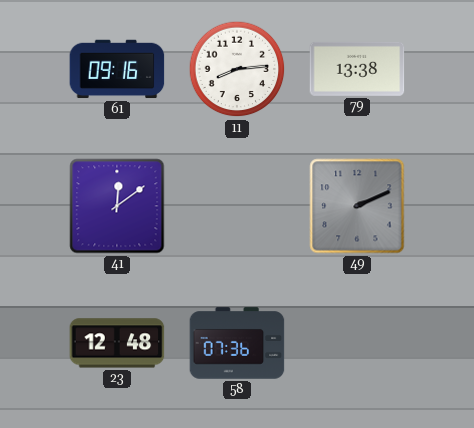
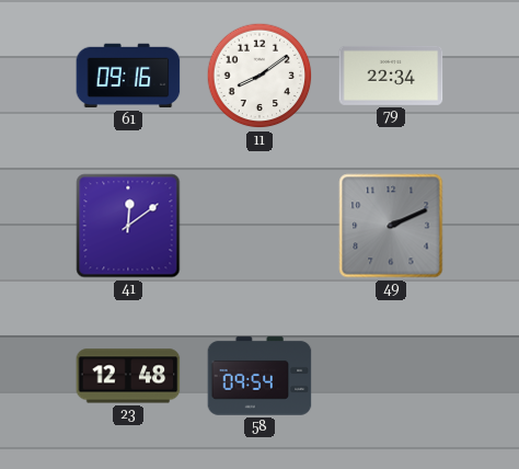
11: 8:14 -> 8:09 (259, 76)
79: 13:38 -> 22:34 (391, 76)
58: 07:36 -> 09:54 (259, 376)
